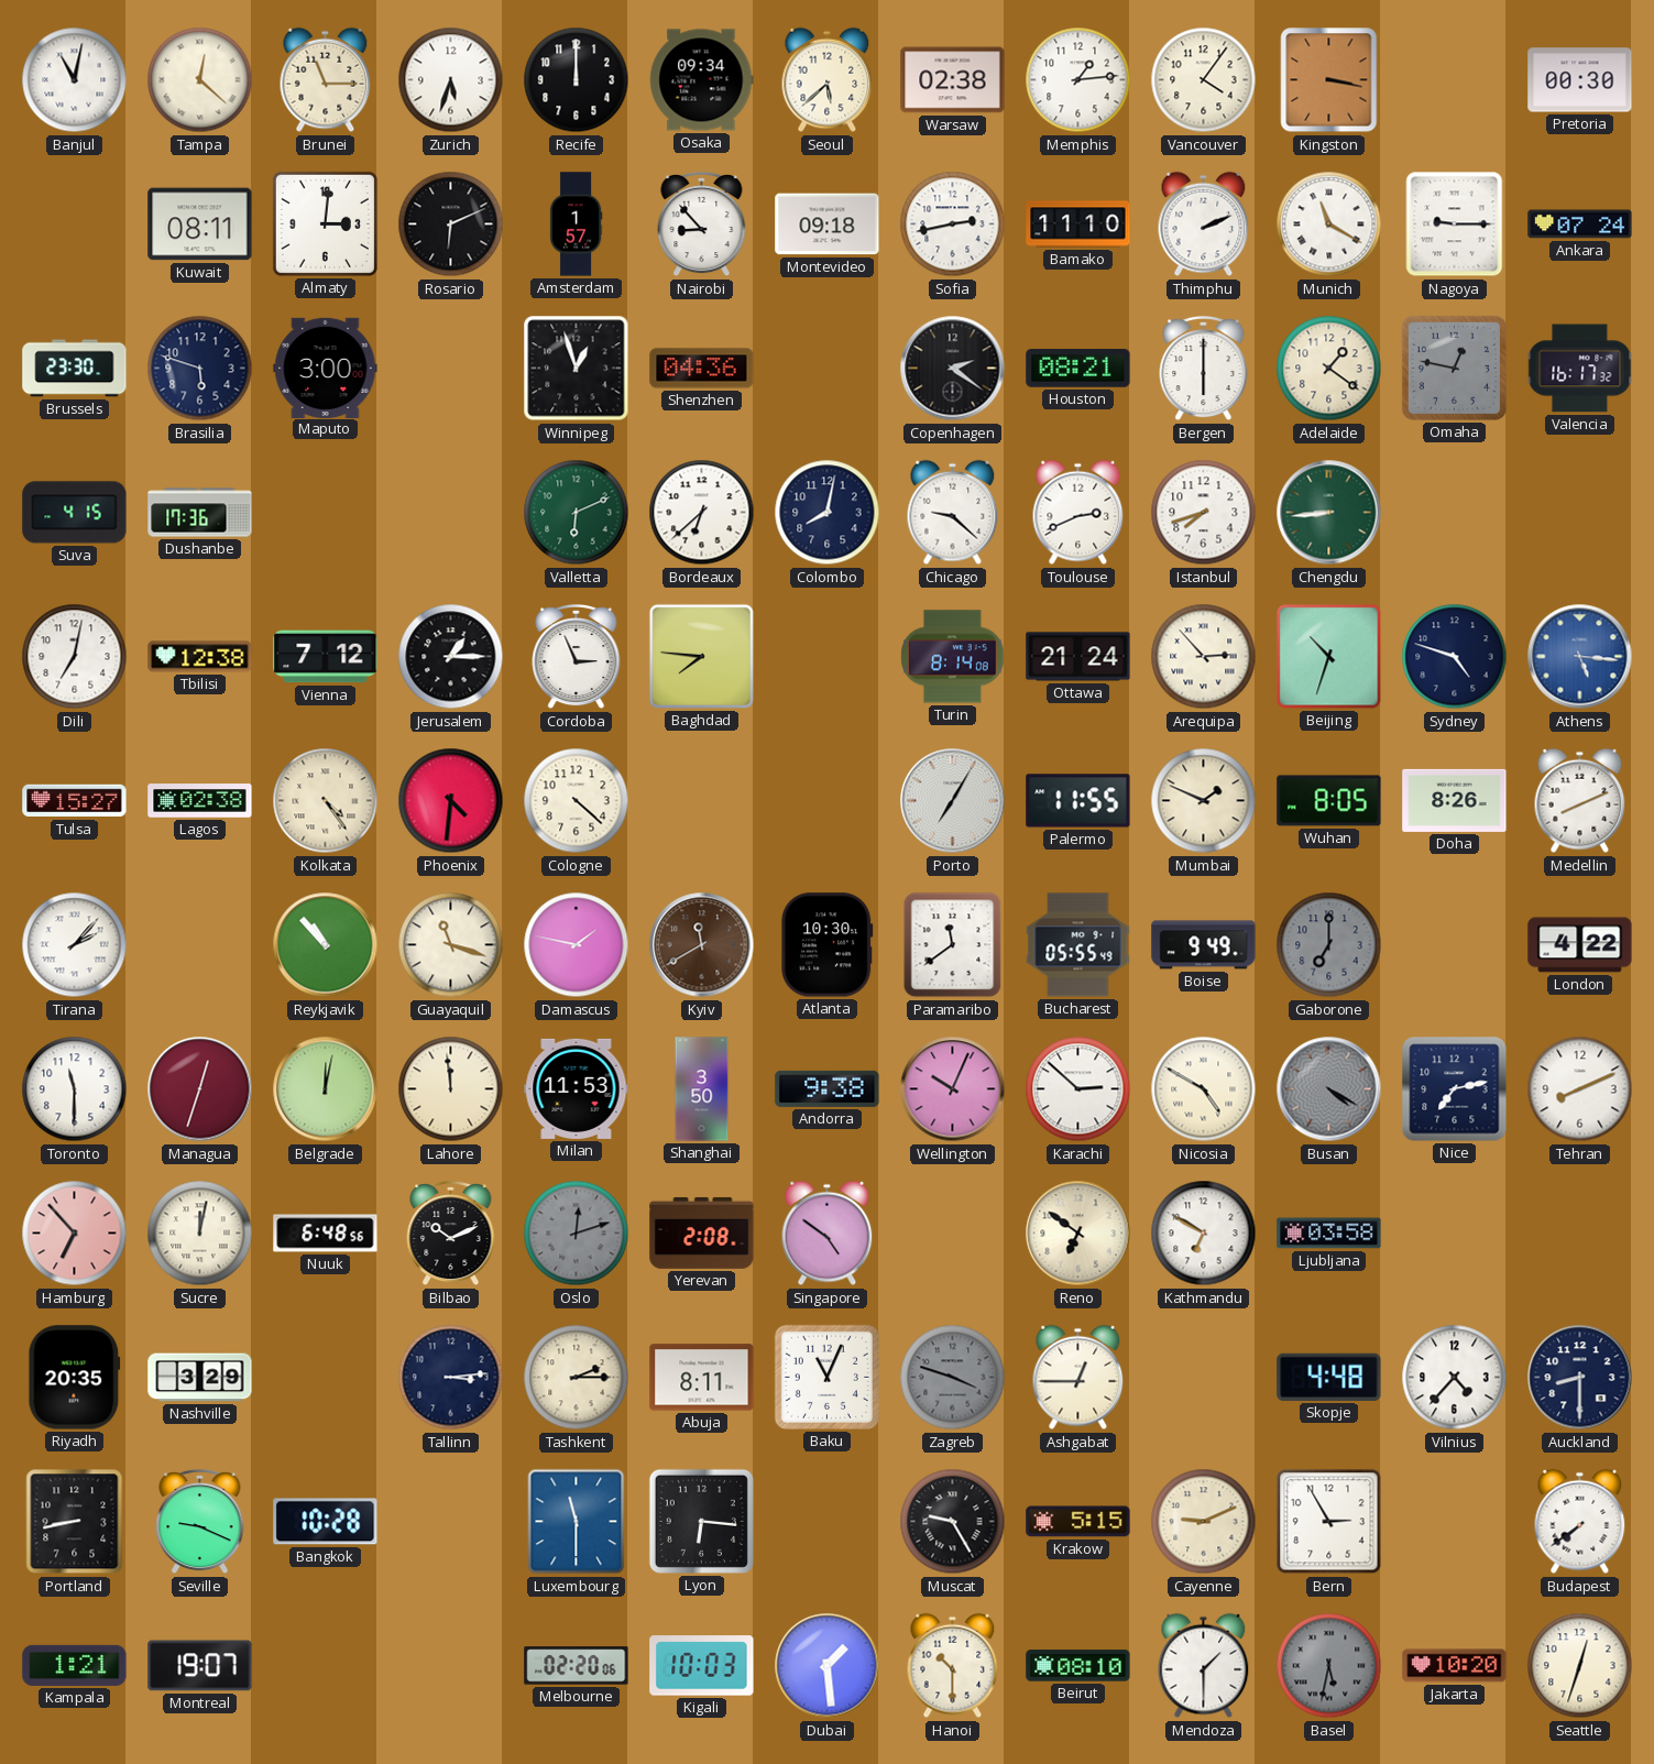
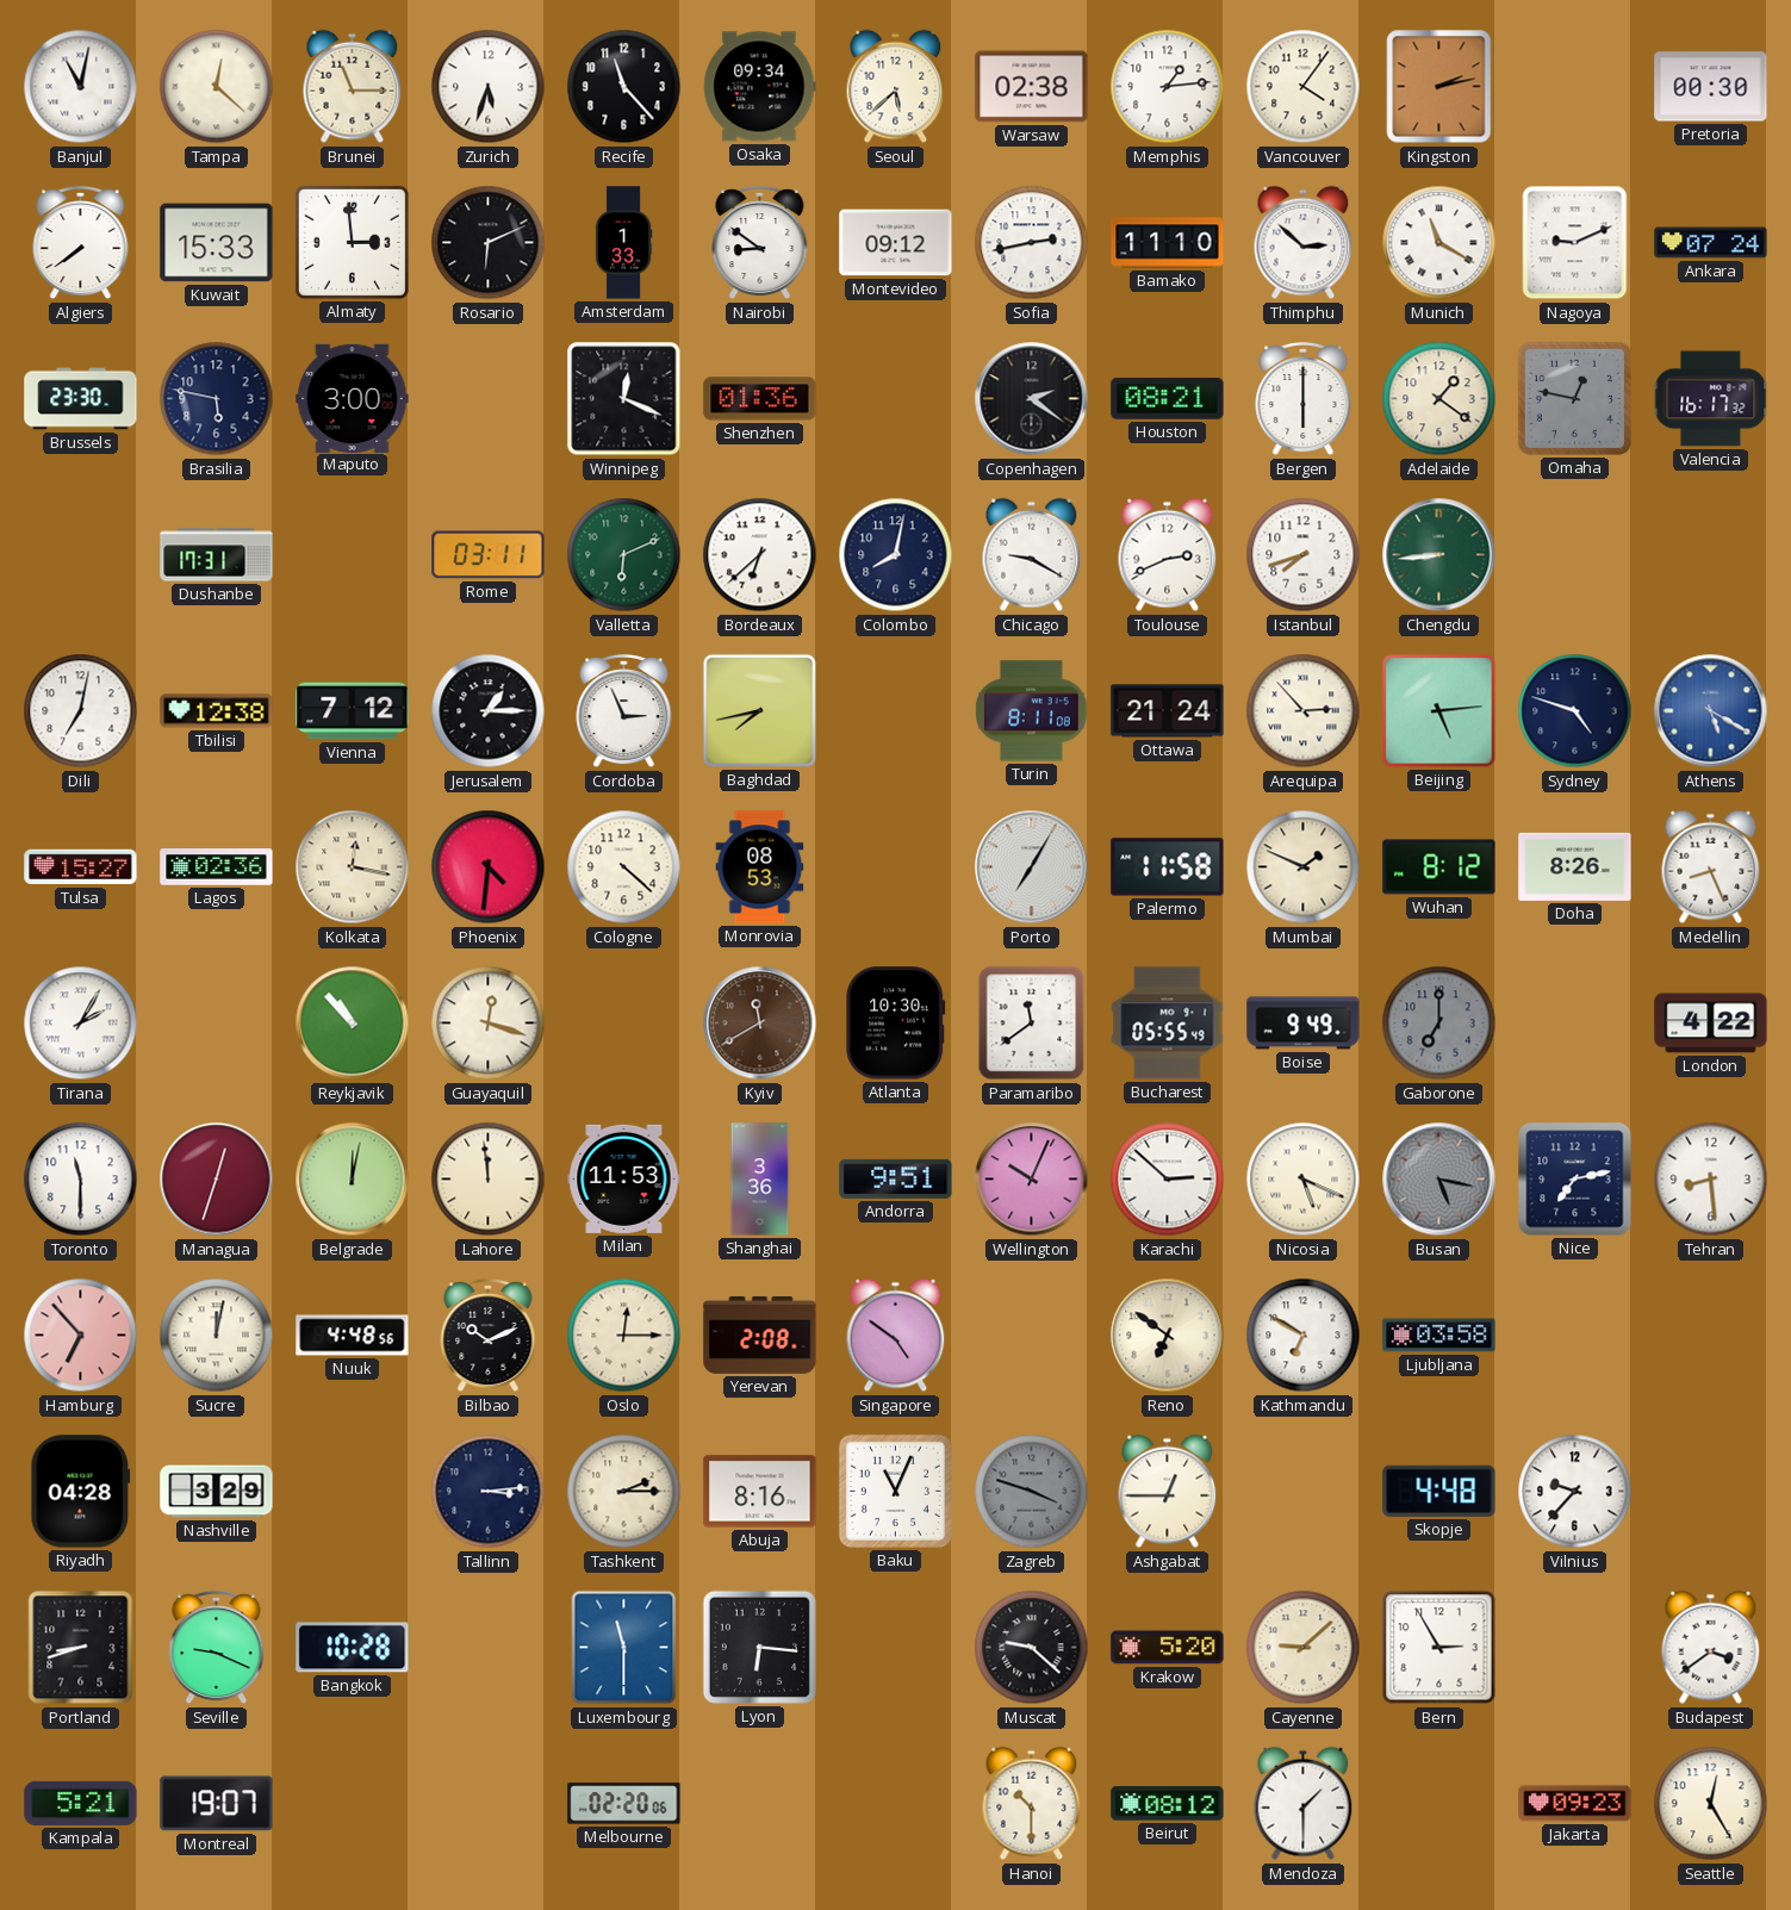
Recife: 12:00 -> 11:23 (624, 87)
Kingston: 3:17 -> 2:13 (1439, 87)
Algiers: none -> 7:39 (81, 243)
Kuwait: 08:11 -> 15:33 (217, 243)
Almaty: 3:01 -> 2:59 (352, 242)
Amsterdam: 1:57 -> 1:33 (623, 243)
Nairobi: 8:53 -> 8:51 (760, 243)
Montevideo: 09:18 -> 09:12 (896, 243)
Thimphu: 2:11 -> 2:52 (1304, 243)
Nagoya: 9:15 -> 9:11 (1575, 243)
Brasilia: 5:48 -> 5:47 (217, 399)
Winnipeg: 12:57 -> 12:19 (624, 399)
Shenzhen: 04:36 -> 01:36 (760, 399)
Suva: 4:15 -> none (75, 513)
Dushanbe: 17:36 -> 17:31 (217, 555)
Rome: none -> 03:11 (489, 555)
Chicago: 9:22 -> 9:20 (1032, 555)
Baghdad: 7:46 -> 7:43 (759, 710)
Turin: 8:14 -> 8:11 (1032, 711)
Beijing: 10:33 -> 5:14 (1439, 711)
Athens: 5:16 -> 5:20 (1711, 711)
Lagos: 02:38 -> 02:36 (217, 867)
Kolkata: 4:24 -> 12:17 (353, 867)
Monrovia: none -> 08:53 (760, 867)
Palermo: 11:55 -> 11:58 (1168, 867)
Wuhan: 8:05 -> 8:12 (1439, 867)
Medellin: 8:11 -> 8:26 (1711, 867)
Tirana: 2:07 -> 2:05 (81, 1024)
Guayaquil: 11:18 -> 12:18 (489, 1024)
Damascus: 1:47 -> none (577, 945)
Shanghai: 3:50 -> 3:36 (760, 1180)
Andorra: 9:38 -> 9:51 (896, 1178)
Nicosia: 4:50 -> 5:19 (1304, 1180)
Busan: 4:20 -> 5:17 (1439, 1180)
Tehran: 8:11 -> 8:29 (1711, 1180)
Nuuk: 6:48 -> 4:48 (353, 1336)
Oslo: 12:12 -> 12:15 (624, 1336)
Oslo dial: grey -> cream (624, 1336)
Riyadh: 20:35 -> 04:28 (81, 1492)
Abuja: 8:11 -> 8:16 (760, 1492)
Vilnius: 4:37 -> 9:37 (1575, 1492)
Auckland: 8:30 -> none (1580, 1378)
Portland: 8:43 -> 8:42 (81, 1648)
Muscat: 9:25 -> 9:22 (1032, 1648)
Krakow: 5:15 -> 5:20 (1168, 1648)
Cayenne: 9:11 -> 9:08 (1304, 1648)
Budapest: 7:39 -> 3:39 (1711, 1648)
Kampala: 1:21 -> 5:21 (81, 1803)
Kigali: 10:03 -> none (702, 1666)
Dubai: 1:29 -> none (828, 1666)
Beirut: 08:10 -> 08:12 (1168, 1804)
Basel: 5:32 -> none (1329, 1666)
Jakarta: 10:20 -> 09:23 (1575, 1804)
Seattle: 12:33 -> 12:25 (1711, 1804)
